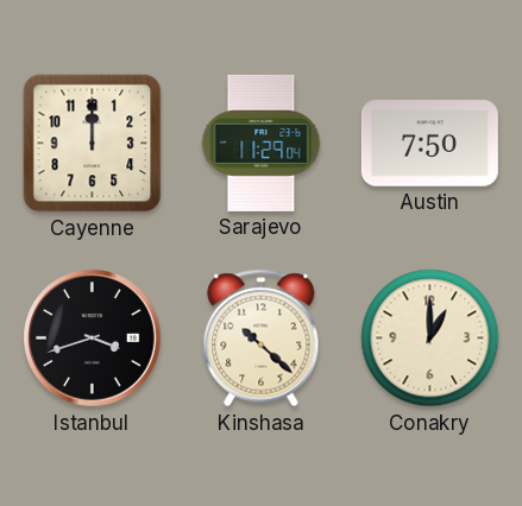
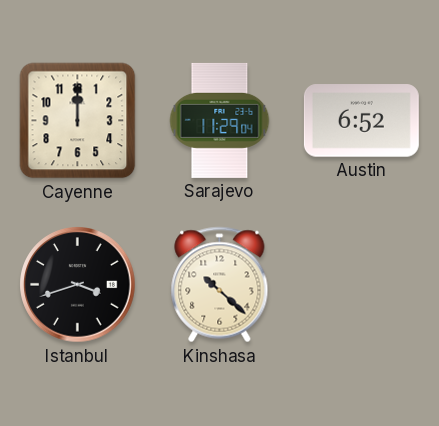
Austin: 7:50 -> 6:52 (361, 121)
Conakry: 1:00 -> none (430, 339)
